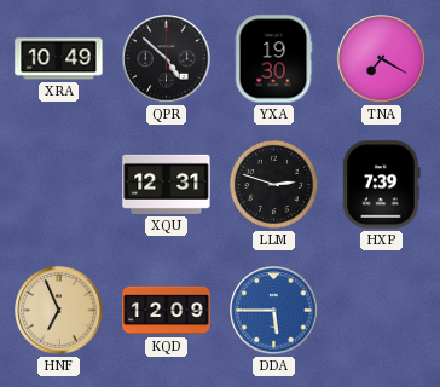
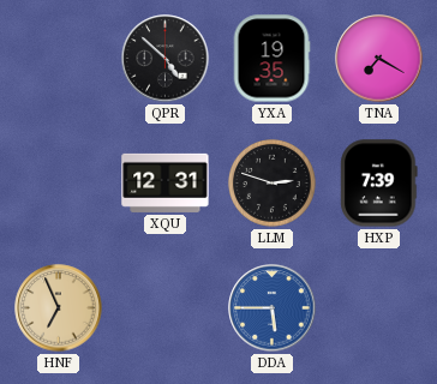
XRA: 10:49 -> none (59, 59)
YXA: 19:30 -> 19:35 (271, 59)
KQD: 12:09 -> none (167, 311)
